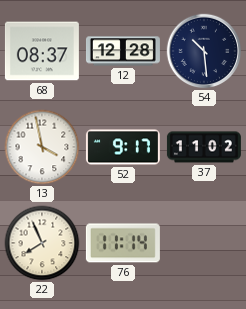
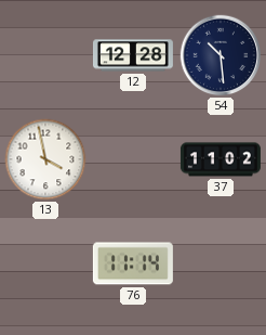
68: 08:37 -> none (42, 51)
52: 9:17 -> none (123, 147)
22: 7:56 -> none (42, 243)
